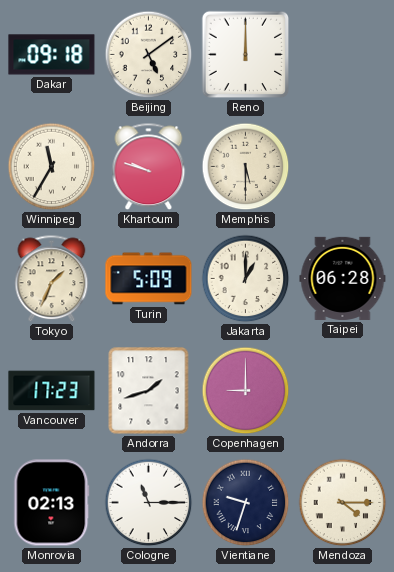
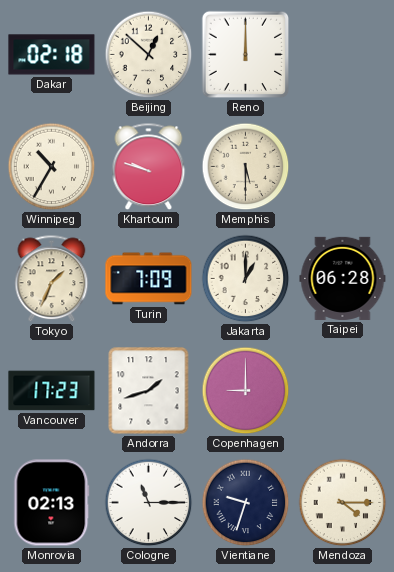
Dakar: 09:18 -> 02:18 (52, 55)
Beijing: 5:09 -> 12:52 (149, 55)
Winnipeg: 11:35 -> 10:35 (52, 167)
Turin: 5:09 -> 7:09 (149, 279)
